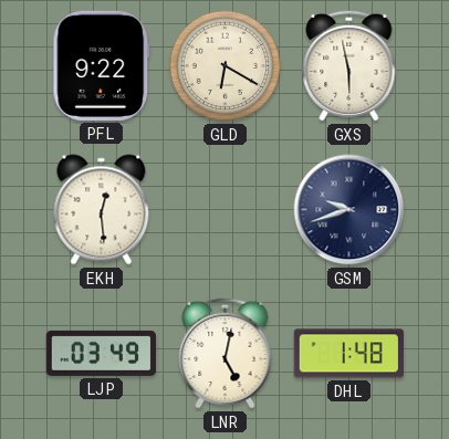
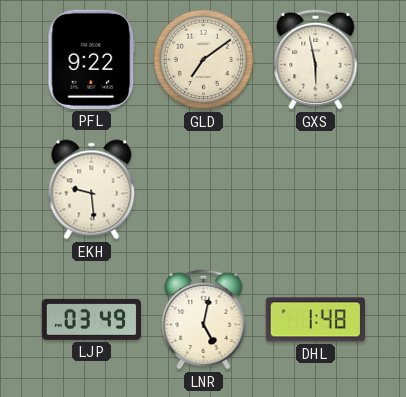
GLD: 6:20 -> 7:09 (204, 60)
EKH: 12:29 -> 9:29 (92, 190)
GSM: 9:42 -> none (349, 210)
